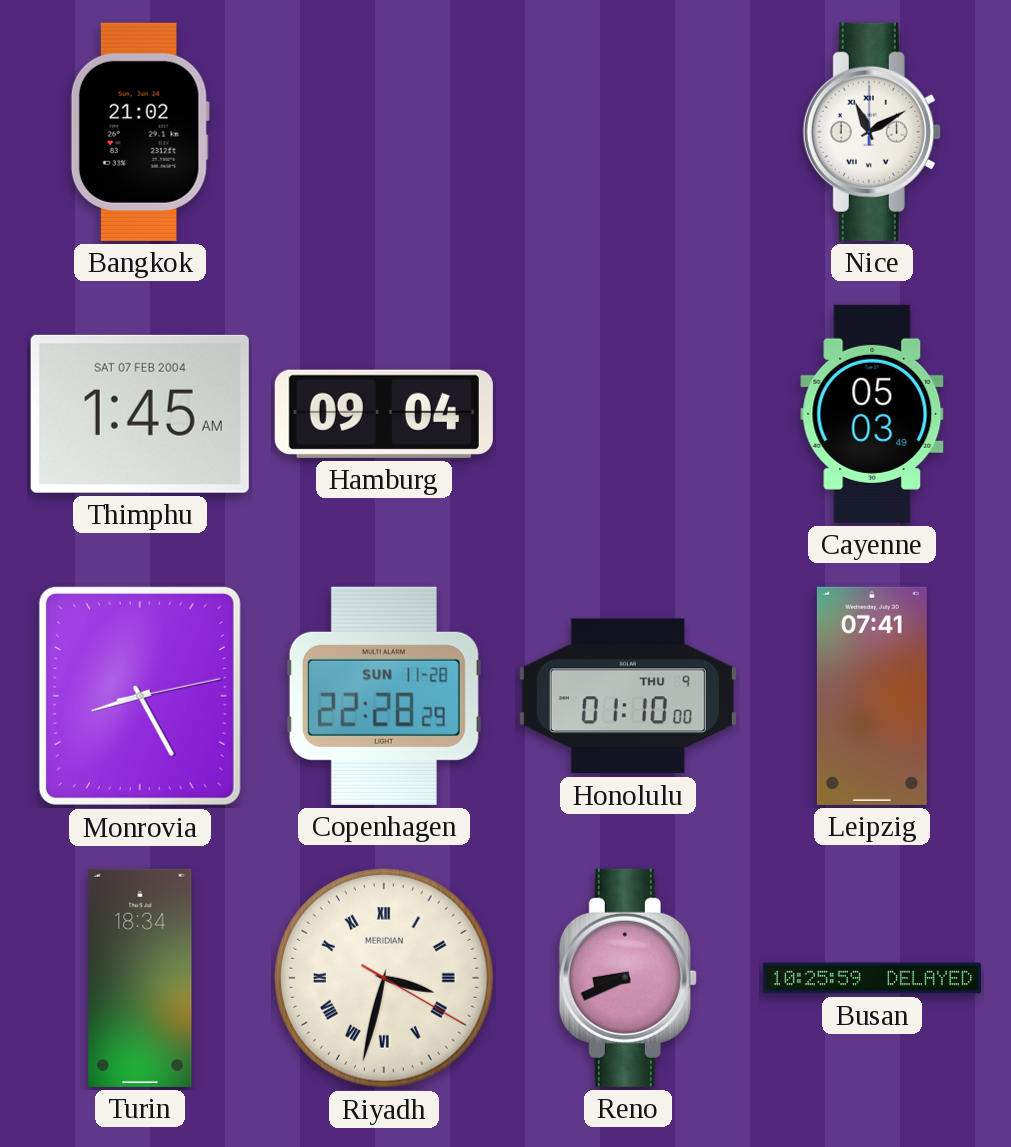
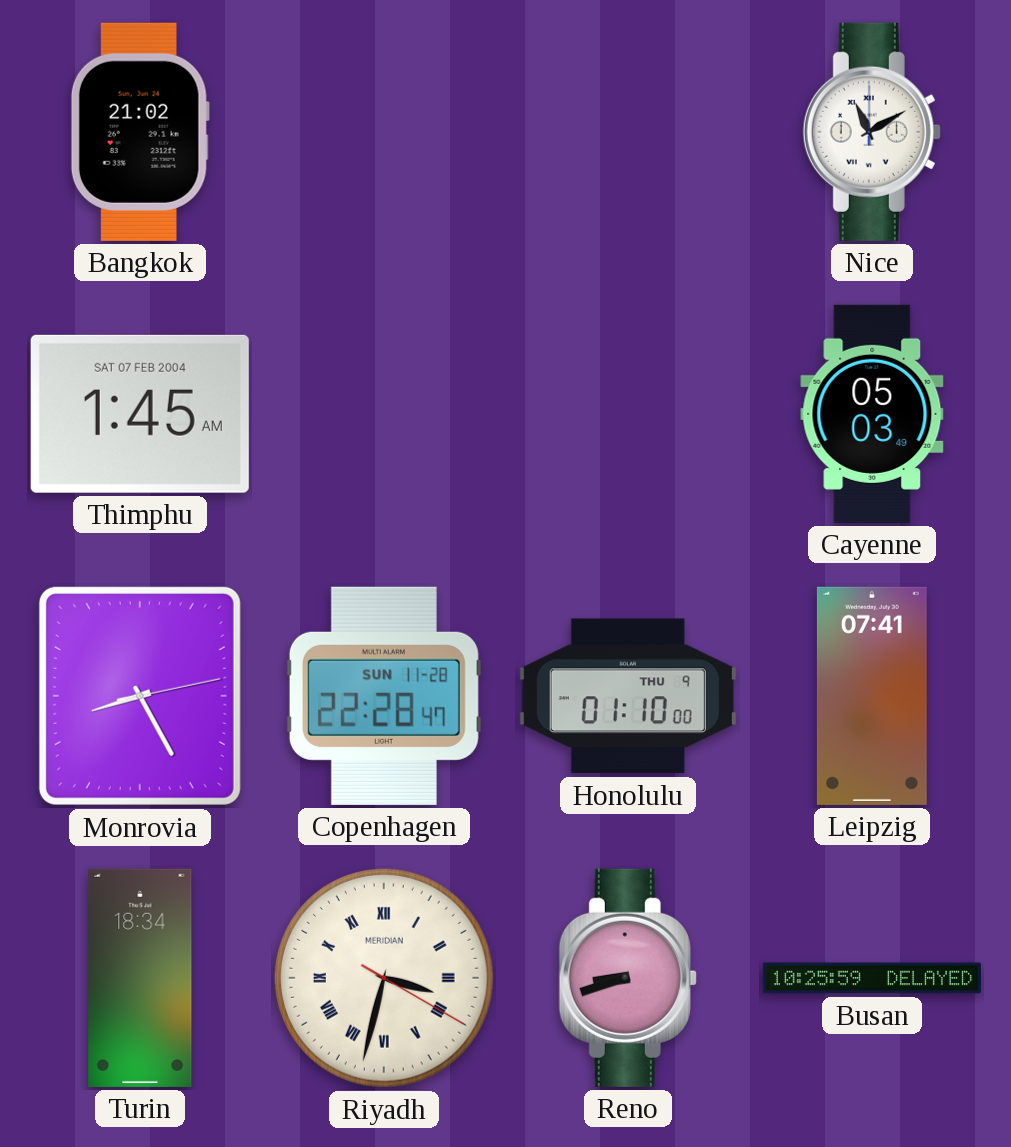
Hamburg: 09:04 -> none (384, 414)
Copenhagen: 22:28:29 -> 22:28:47 (384, 696)
Reno: 8:41 -> 8:42 (628, 978)
